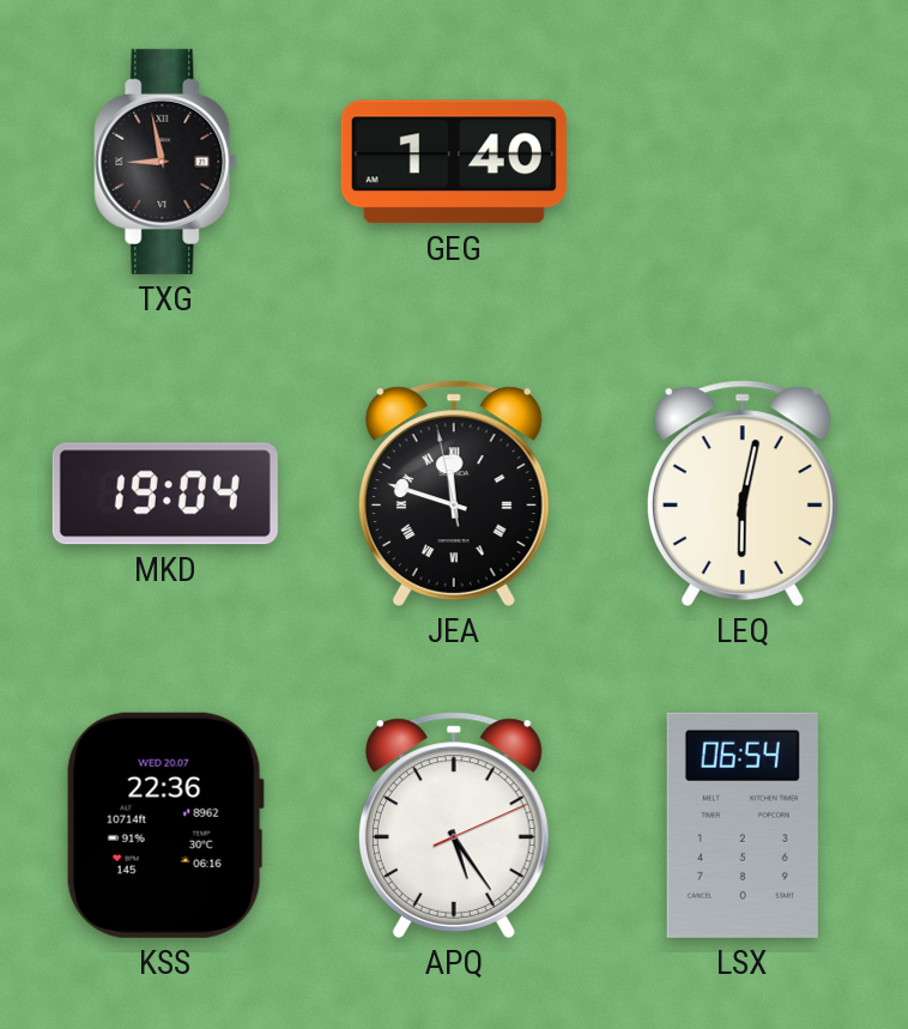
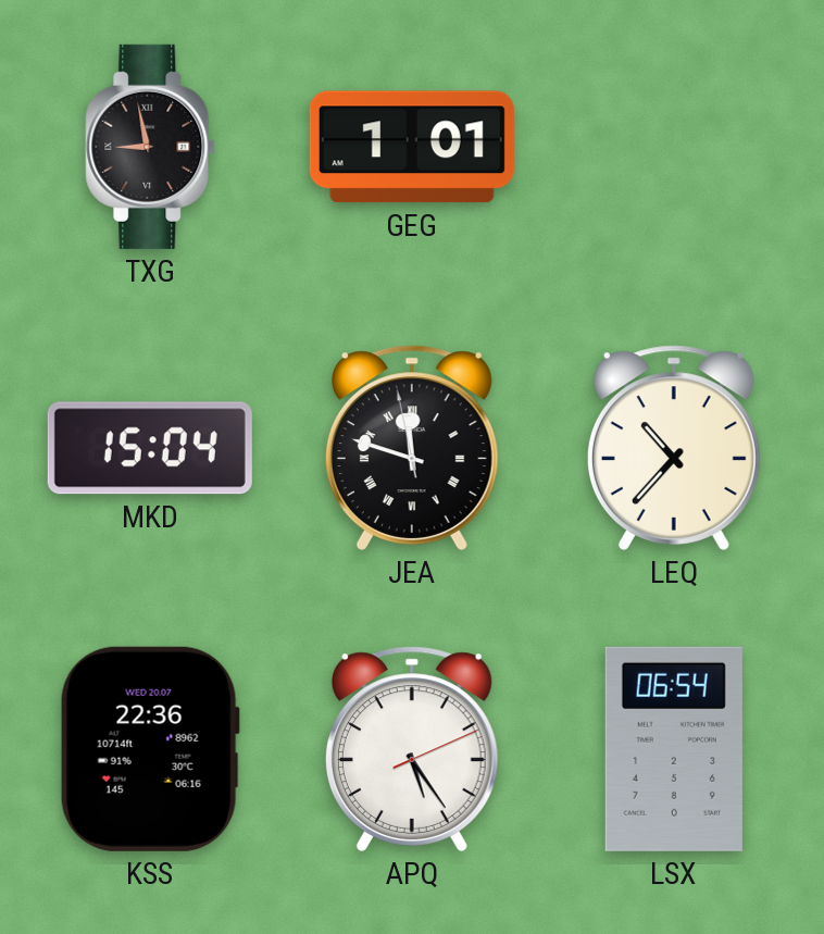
GEG: 1:40 -> 1:01 (412, 147)
MKD: 19:04 -> 15:04 (150, 448)
LEQ: 6:02 -> 10:37 (674, 448)
